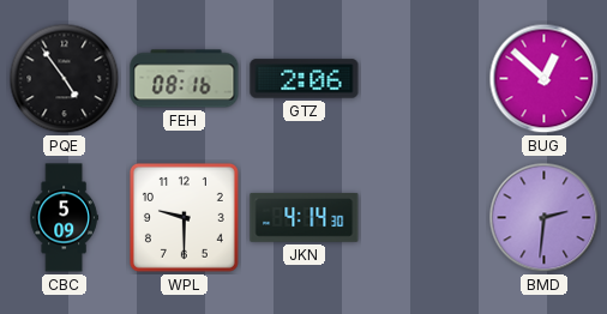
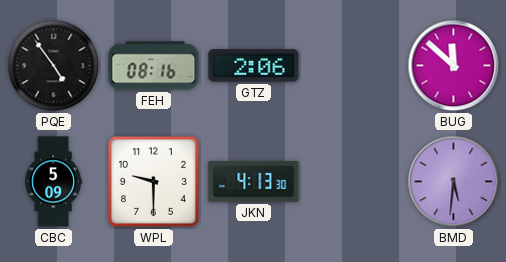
BUG: 12:52 -> 11:52 (454, 66)
JKN: 4:14 -> 4:13 (254, 181)
BMD: 2:31 -> 5:31 (454, 182)
